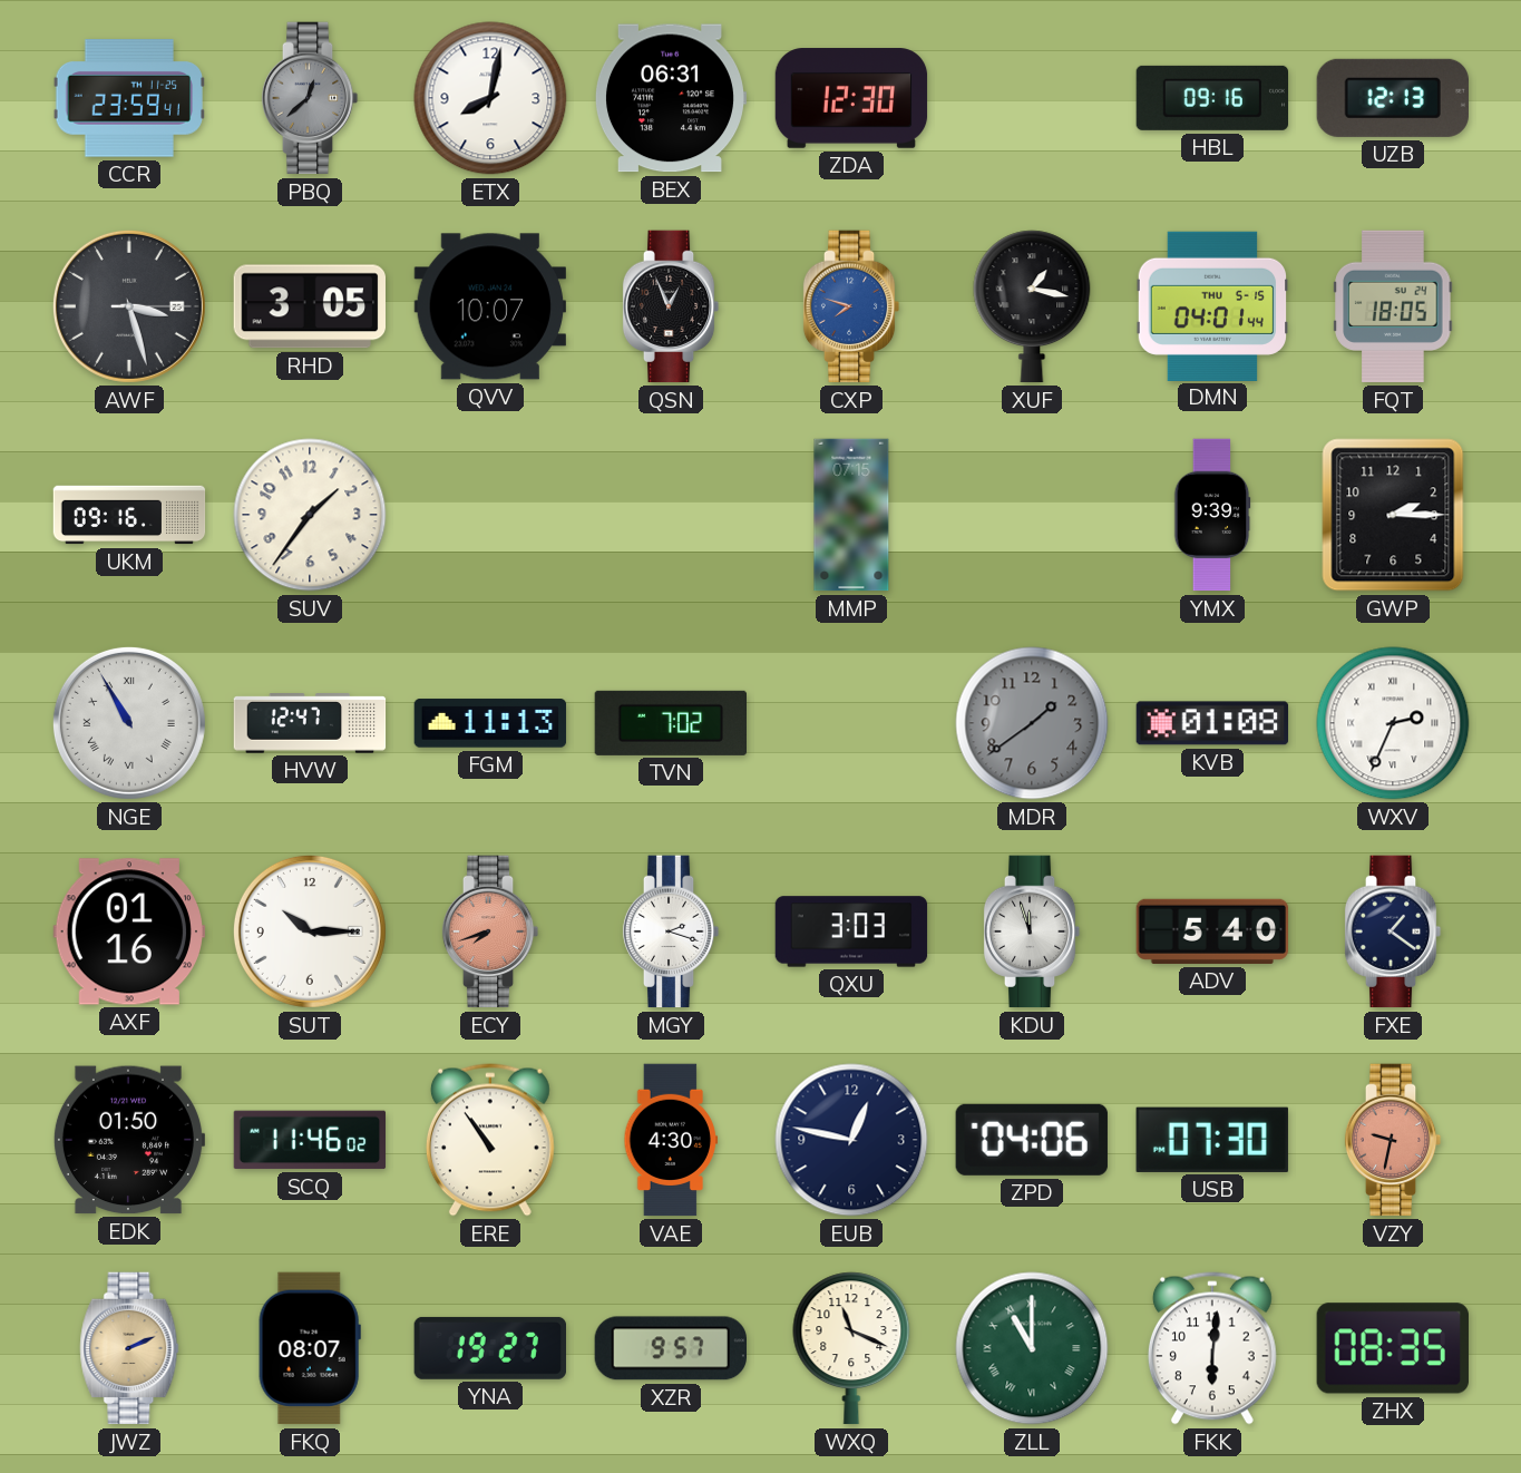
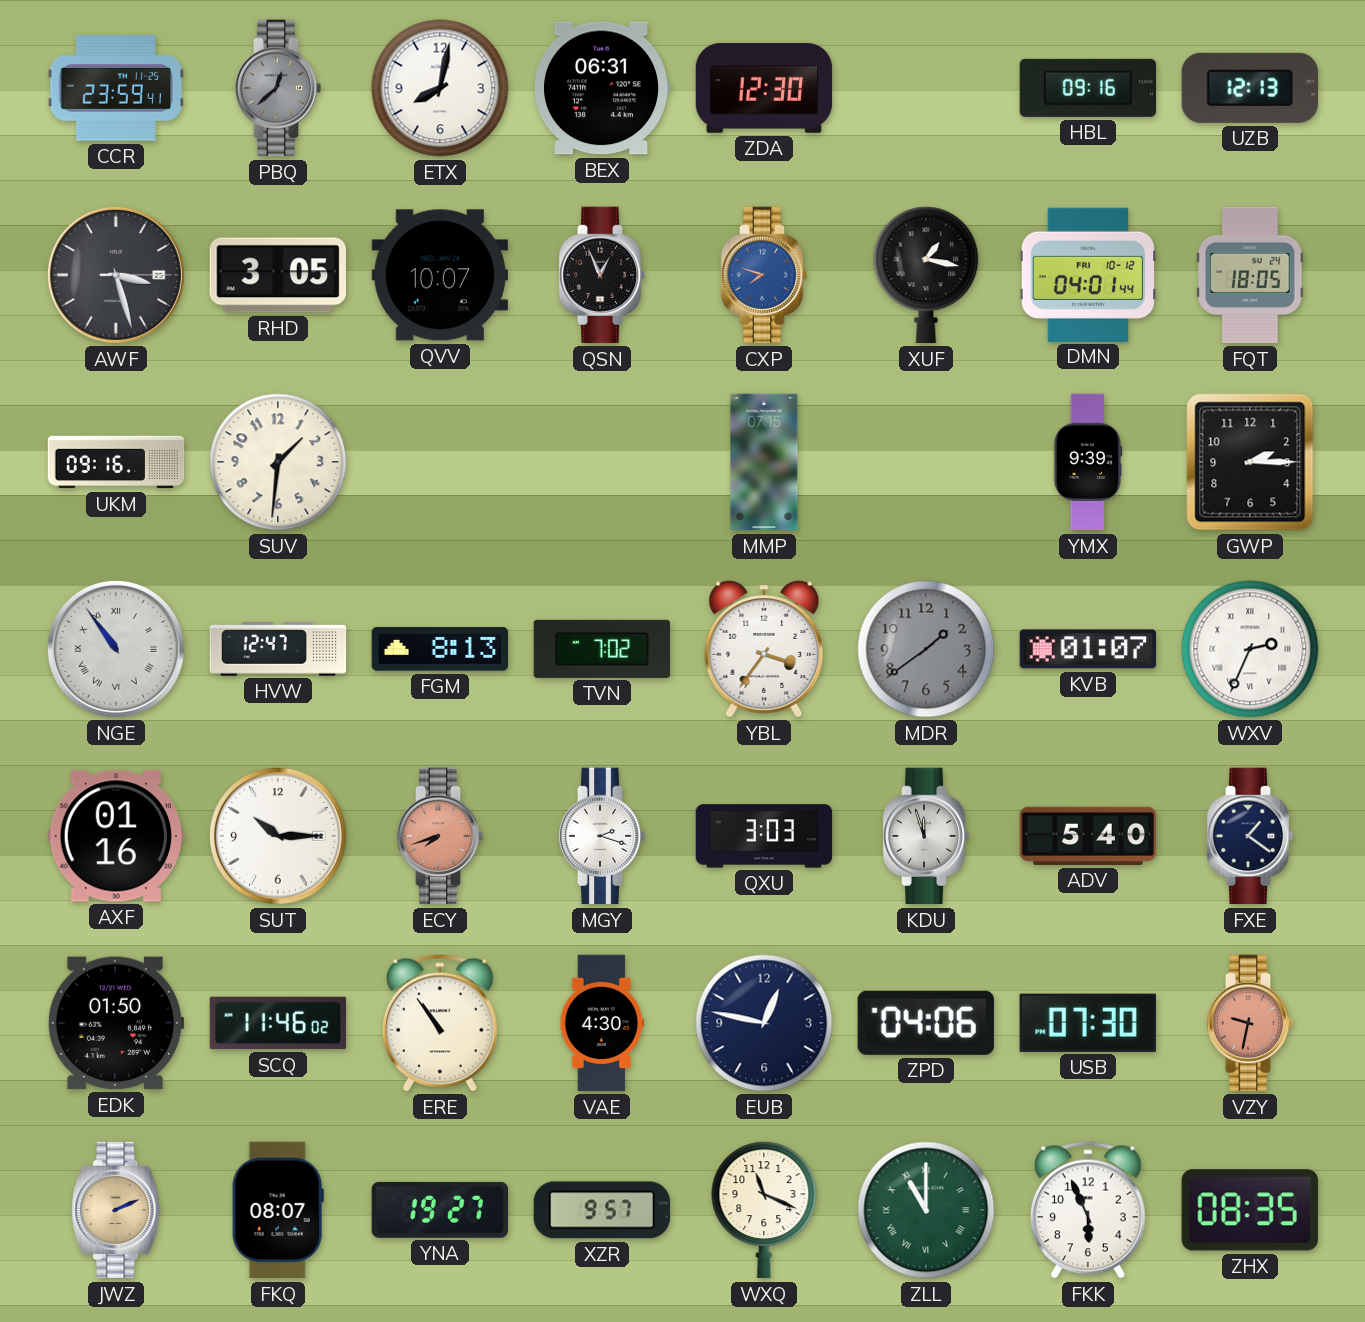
DMN date: THU 5-15 -> FRI 10-12 (1088, 274)
SUV: 1:36 -> 1:31 (278, 462)
NGE: 10:55 -> 10:54 (116, 649)
FGM: 11:13 -> 8:13 (440, 649)
YBL: none -> 3:36 (764, 649)
KVB: 01:08 -> 01:07 (1088, 649)
FKK: 6:01 -> 5:56 (1088, 1210)
